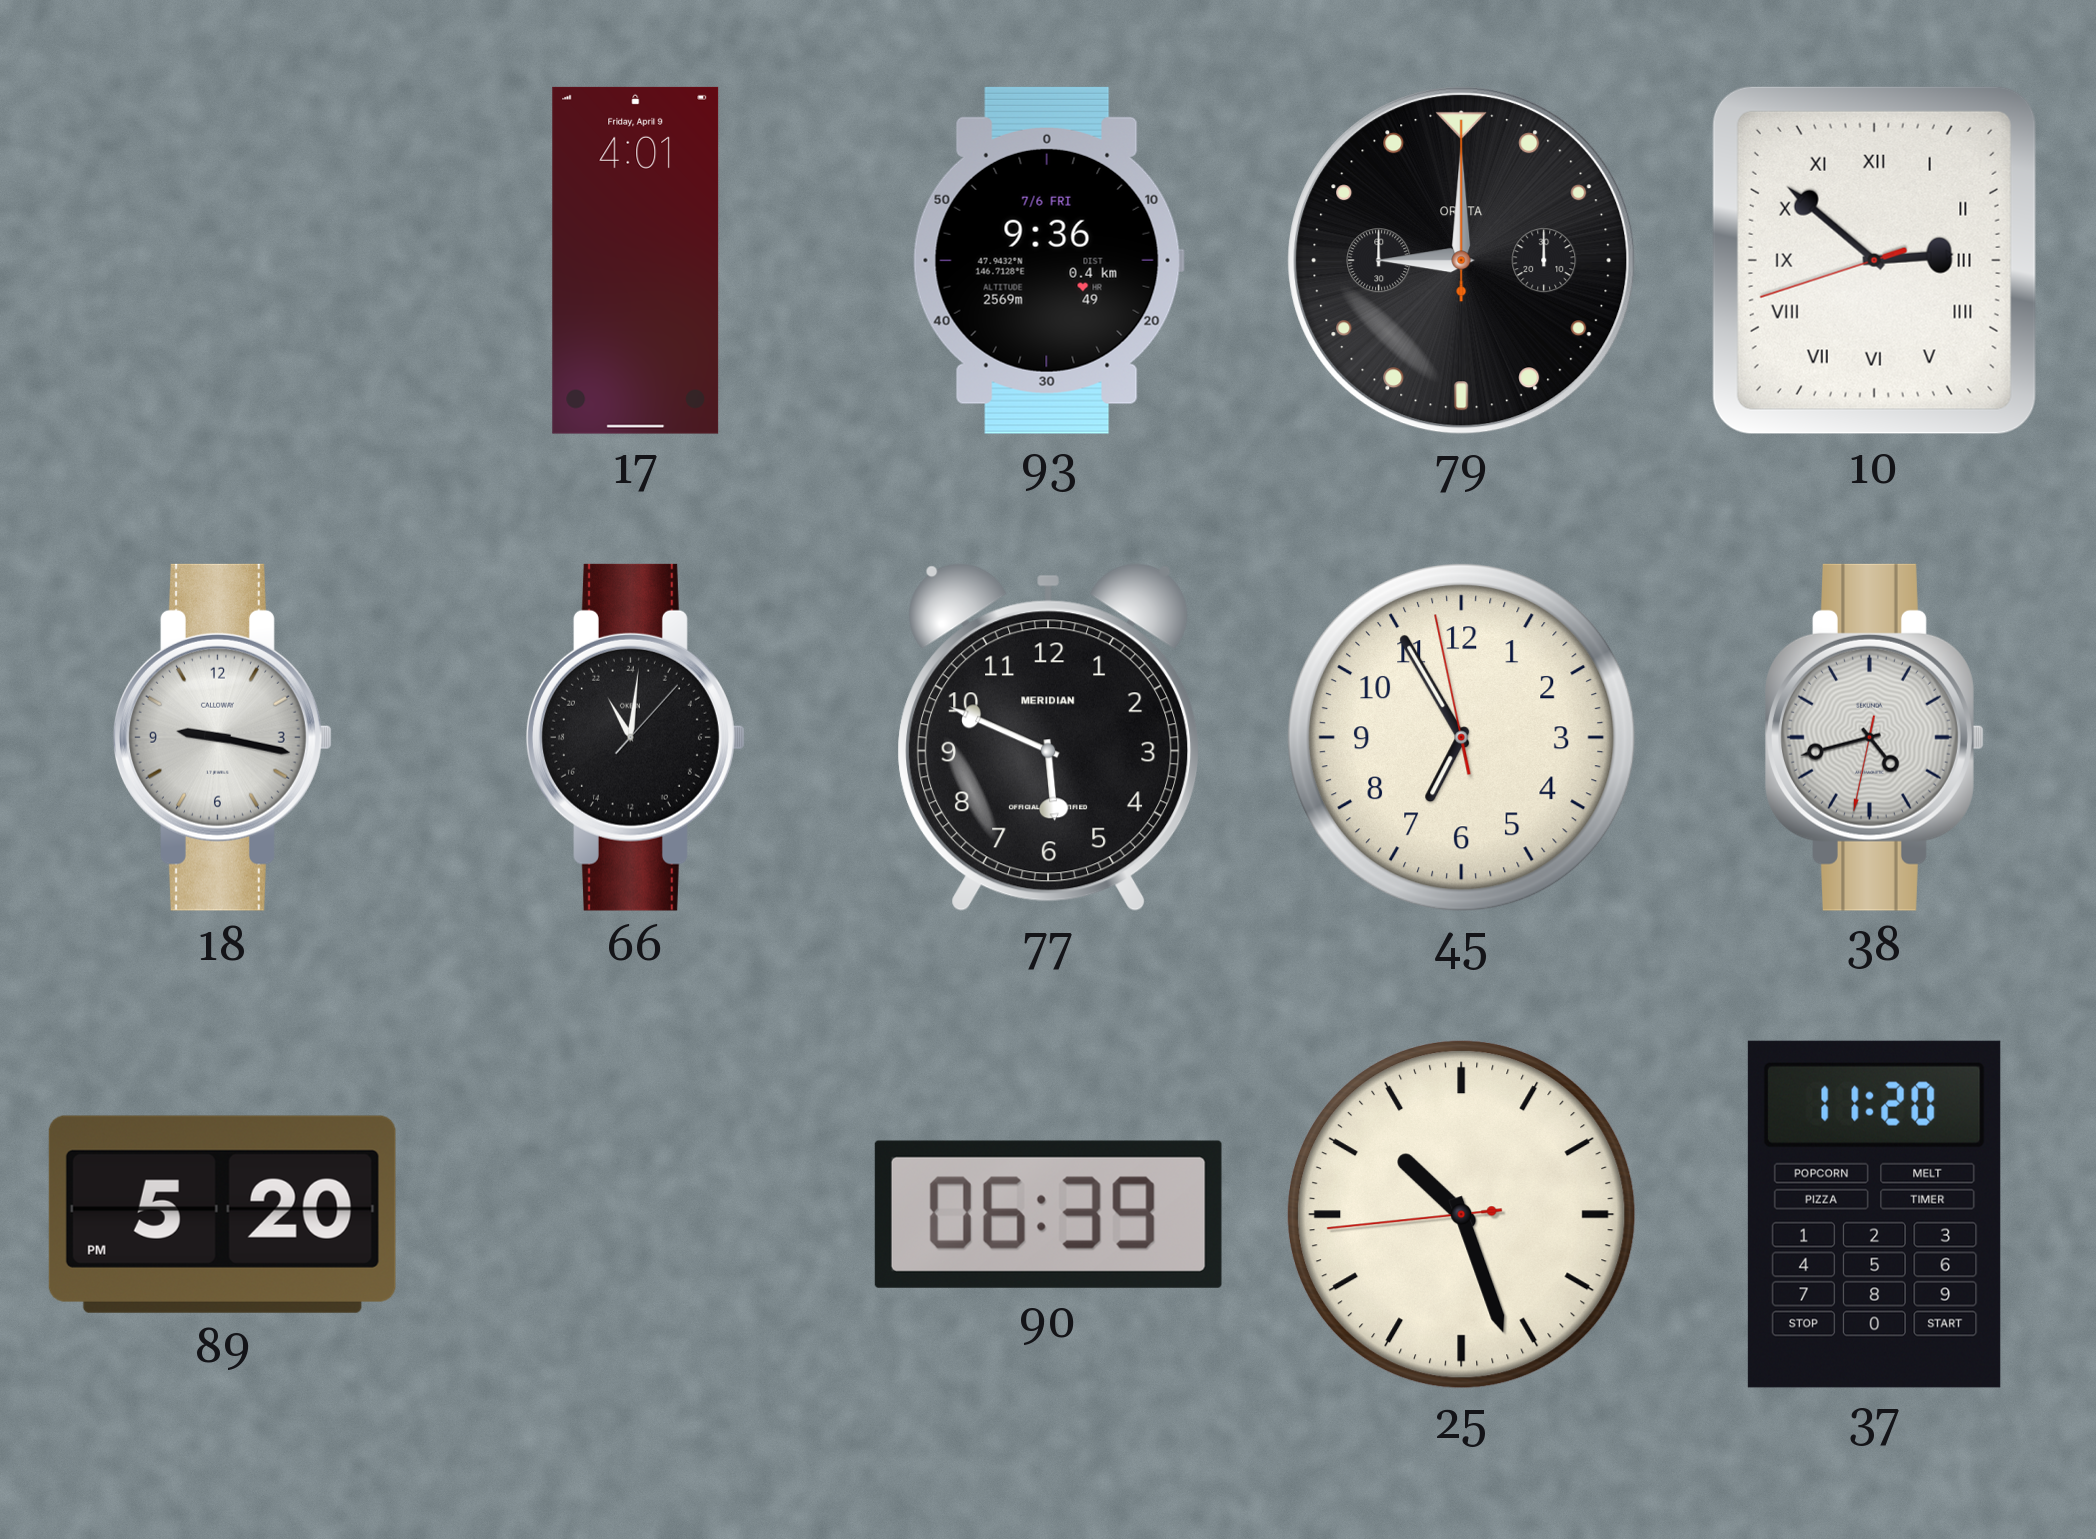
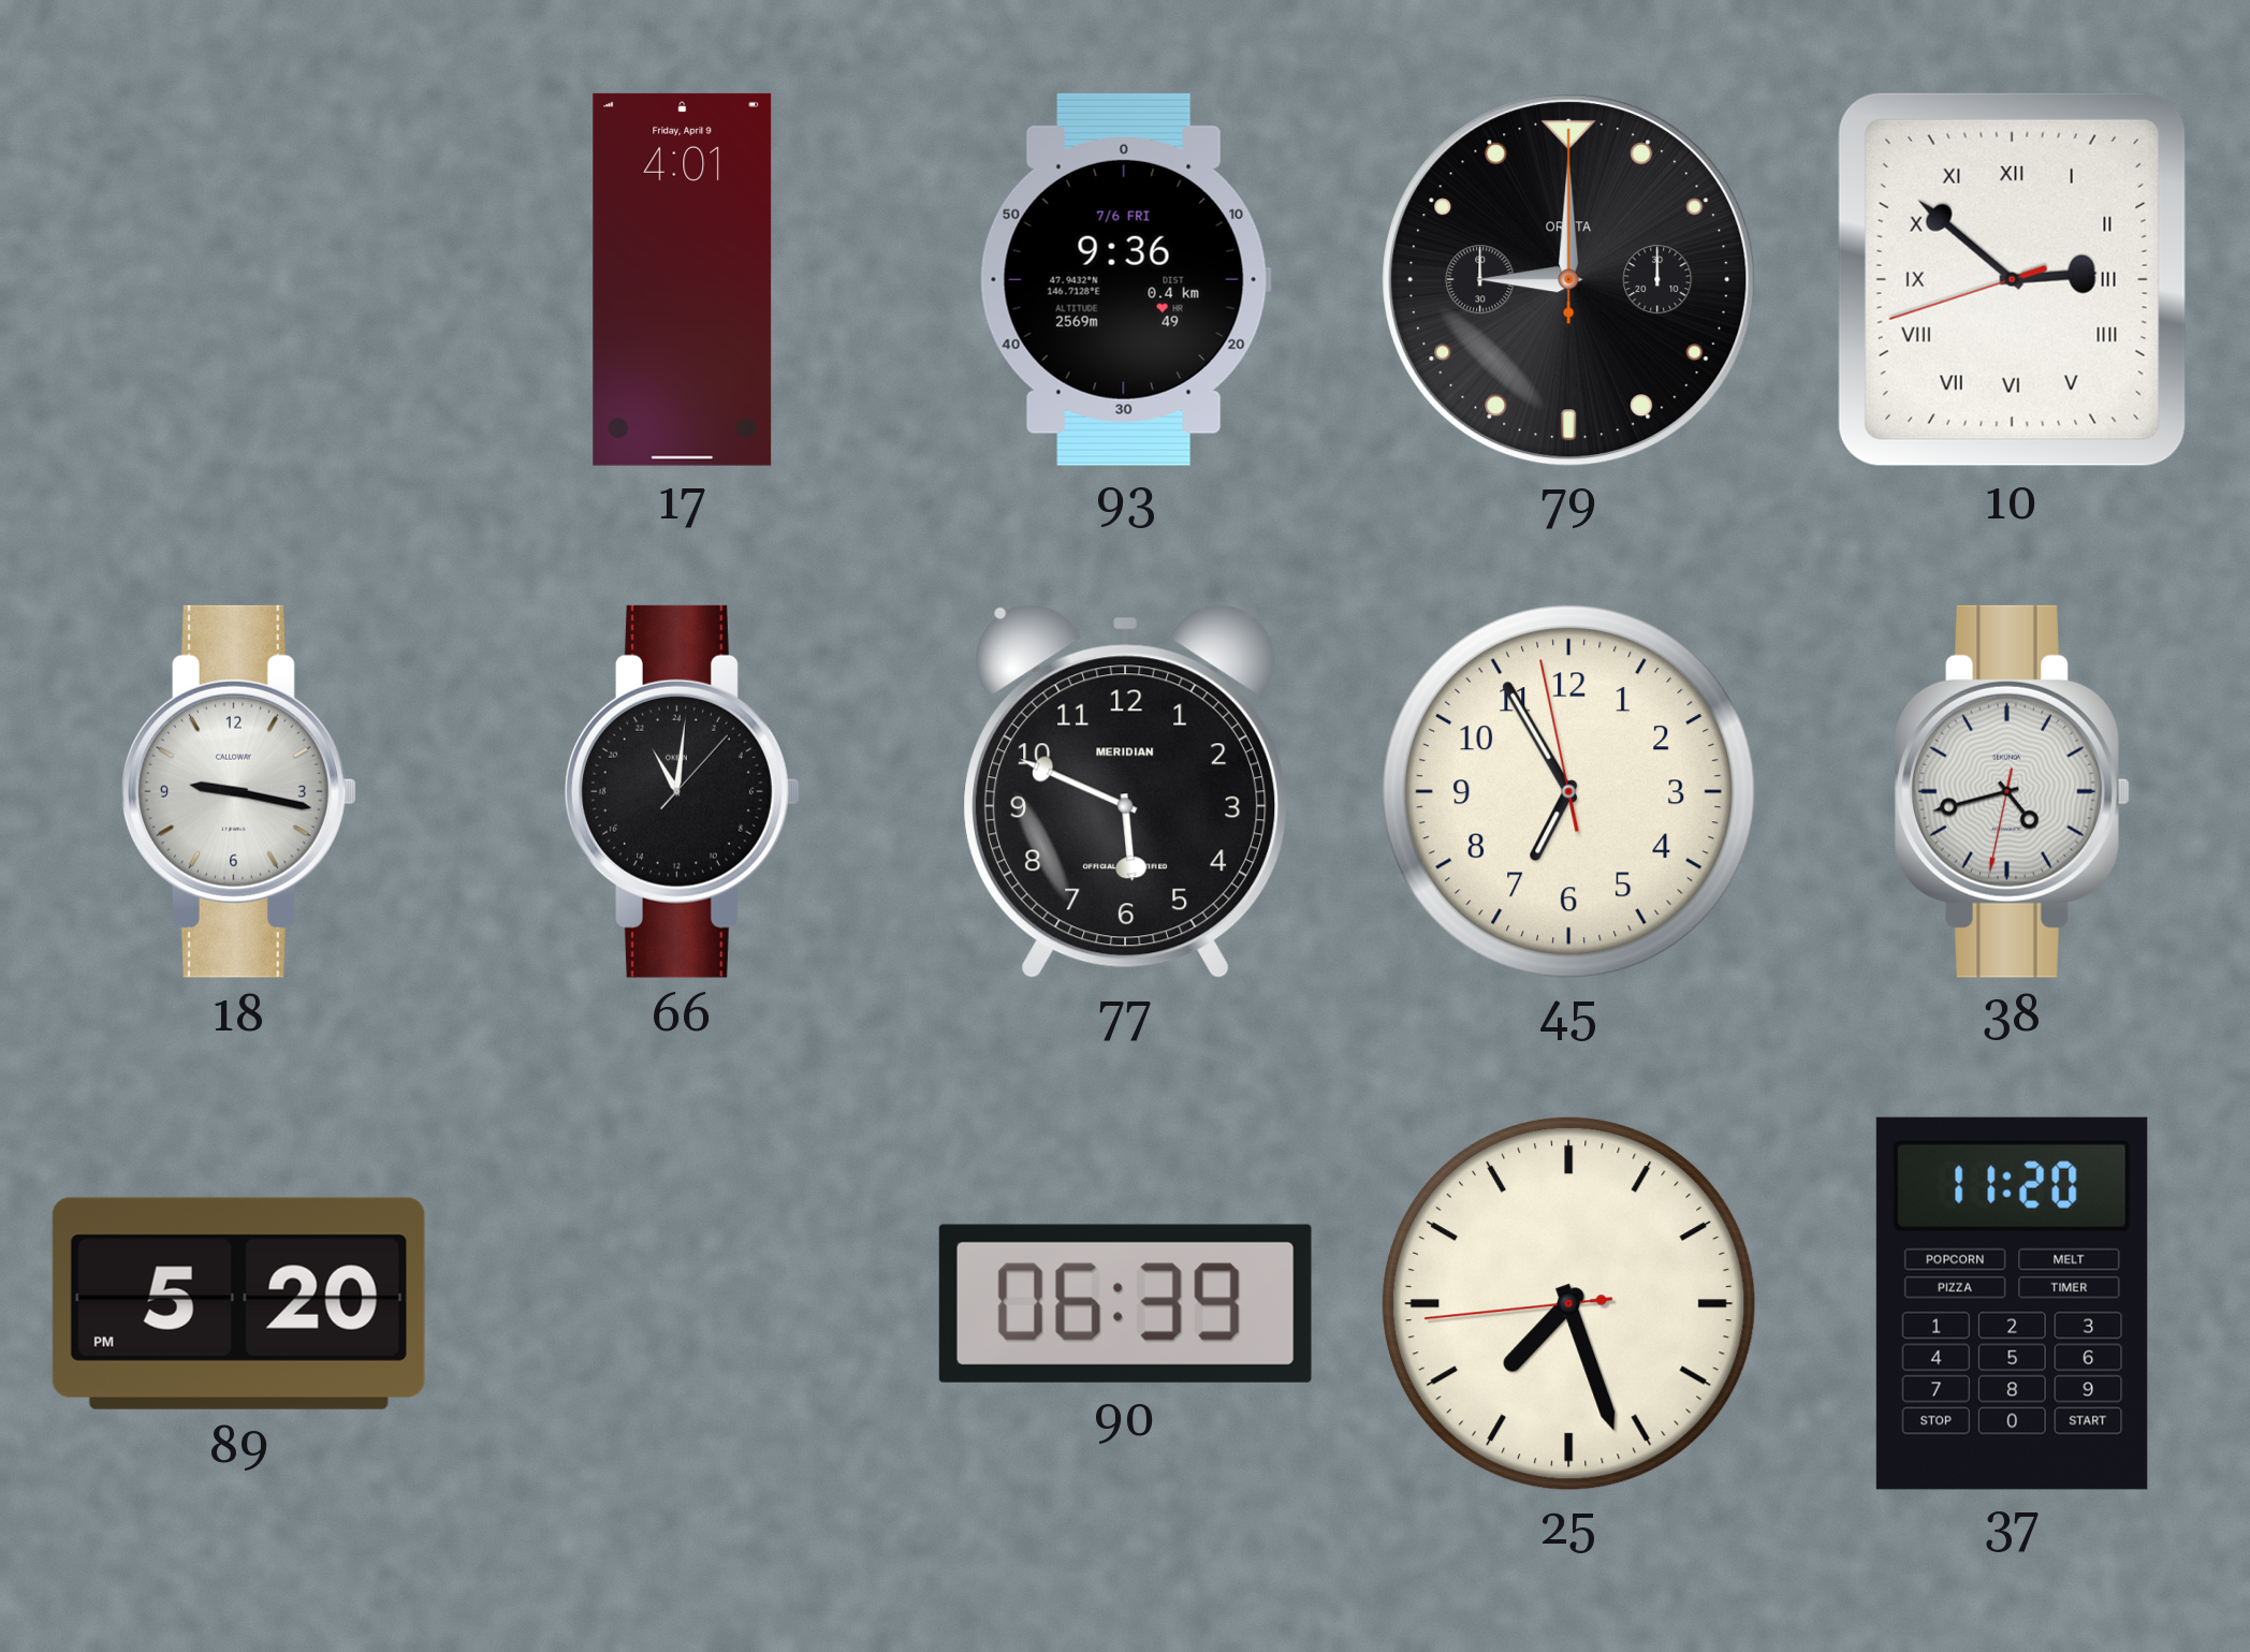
25: 10:26 -> 7:26 (1569, 1304)
